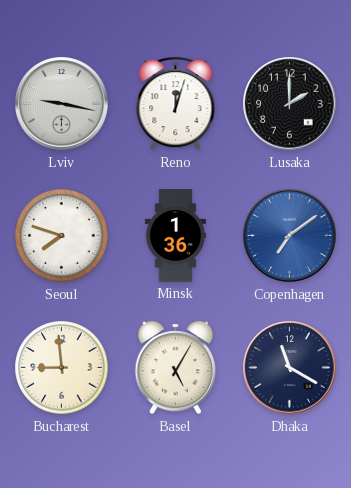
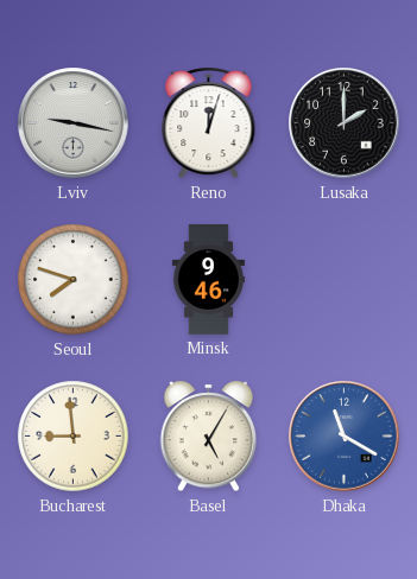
Minsk: 1:36 -> 9:46 (208, 280)
Copenhagen: 7:09 -> none (290, 236)
Dhaka dial: navy -> blue (345, 437)
